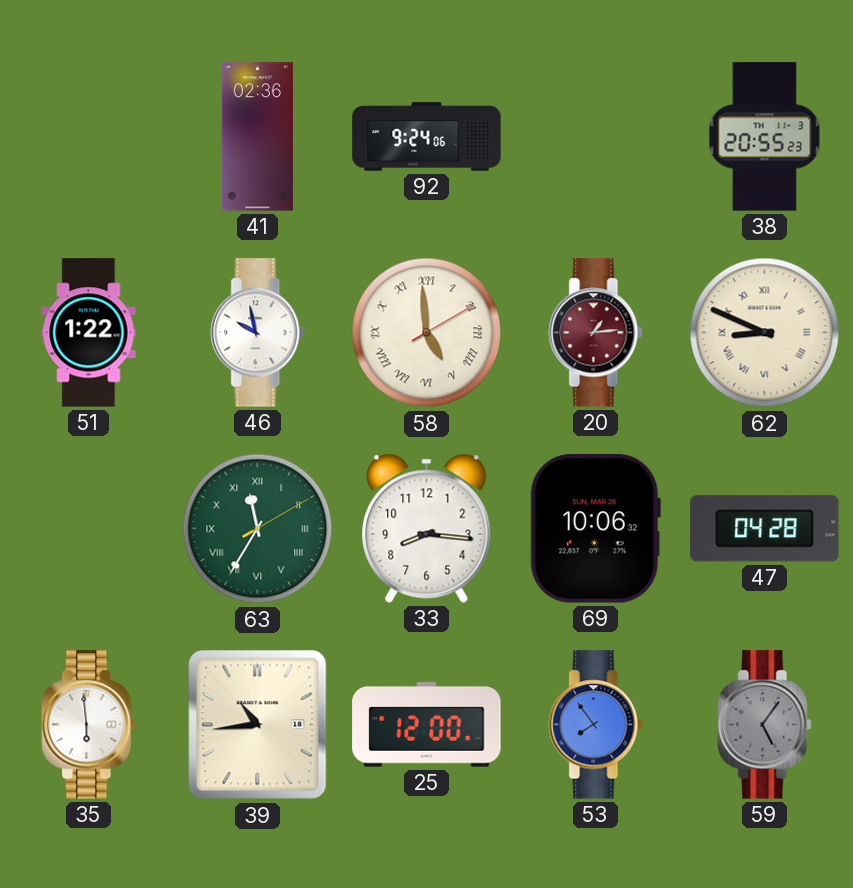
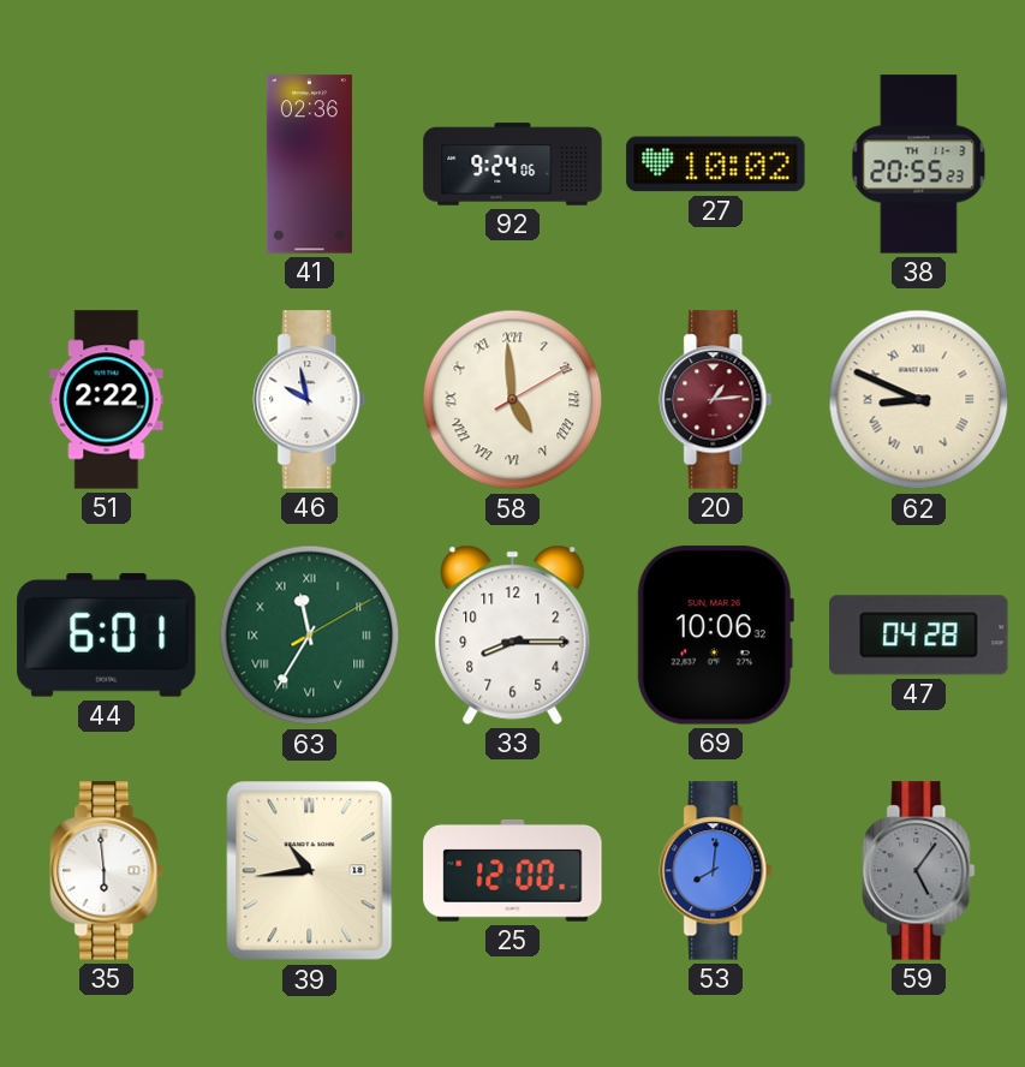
27: none -> 10:02 (716, 165)
51: 1:22 -> 2:22 (107, 400)
44: none -> 6:01 (107, 634)
33: 8:16 -> 8:15 (513, 634)
53: 7:54 -> 8:01 (716, 871)
